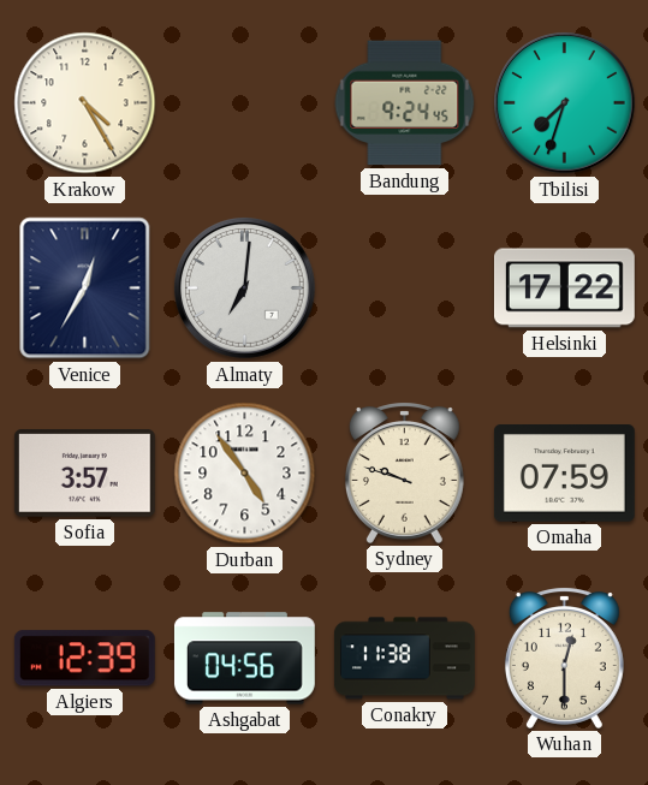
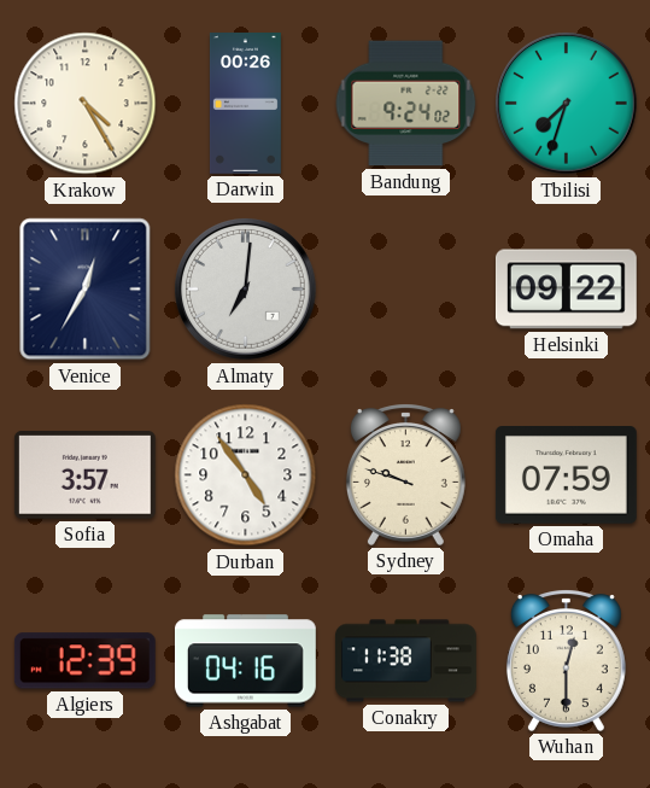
Darwin: none -> 00:26 (245, 104)
Bandung: 9:24:45 -> 9:24:02 (406, 104)
Helsinki: 17:22 -> 09:22 (566, 290)
Ashgabat: 04:56 -> 04:16 (245, 661)
